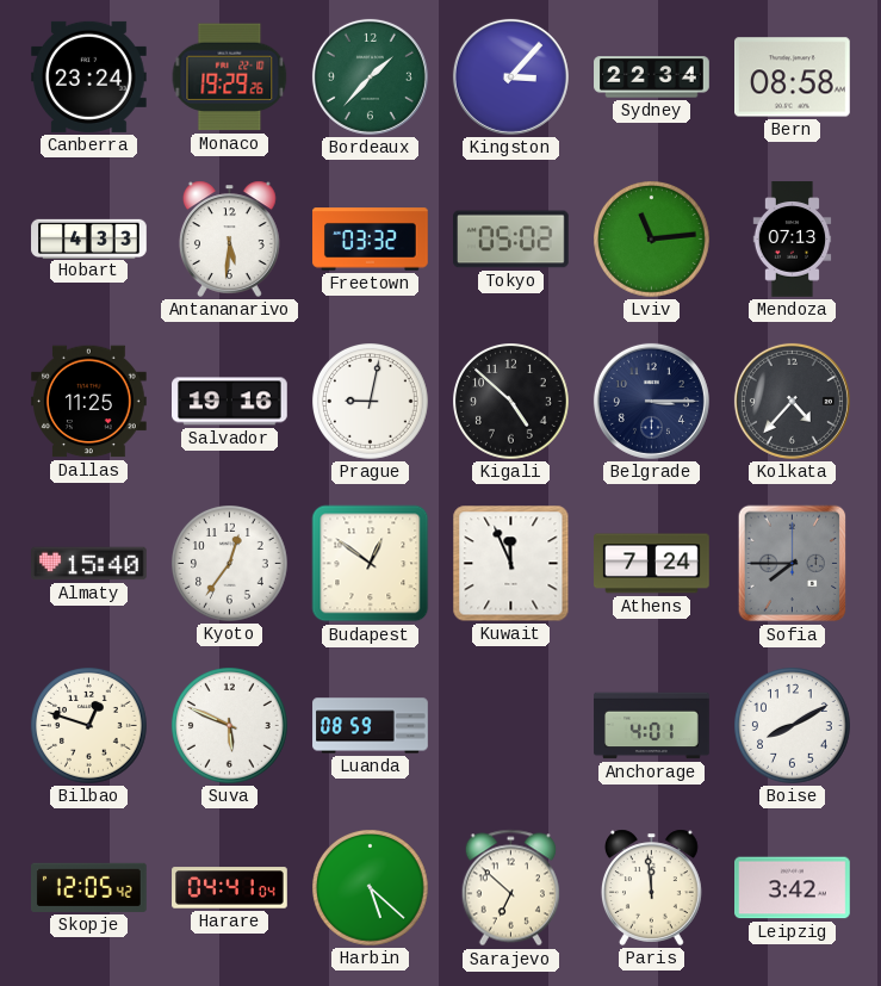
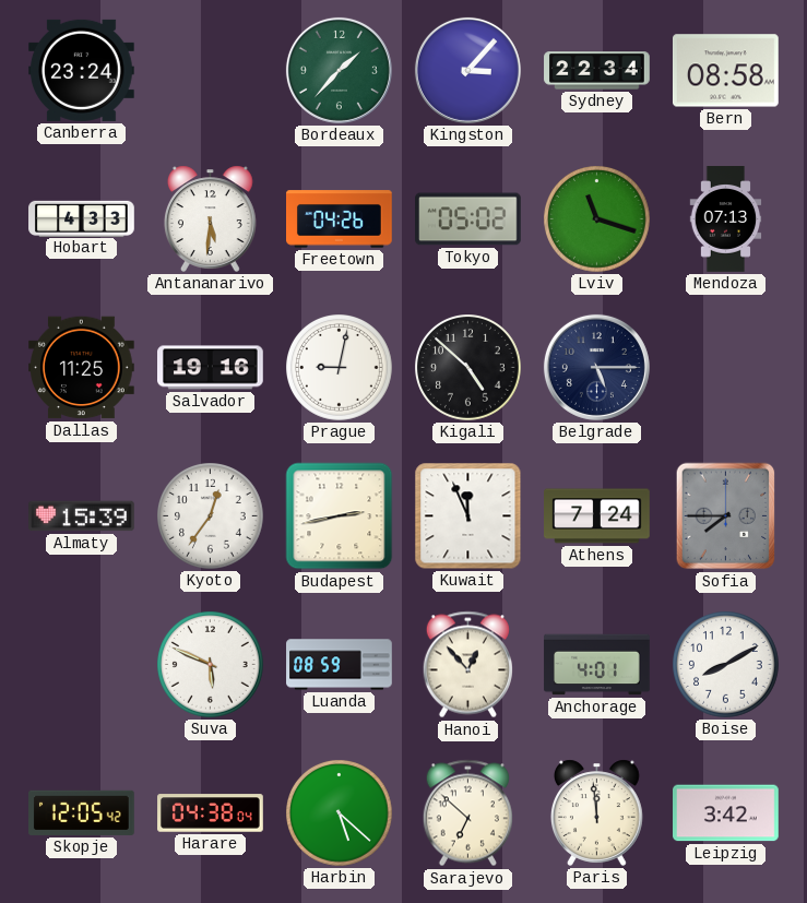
Monaco: 19:29 -> none (230, 77)
Freetown: 03:32 -> 04:26 (340, 219)
Lviv: 11:14 -> 11:18 (597, 219)
Belgrade: 3:15 -> 5:15 (596, 367)
Kolkata: 4:37 -> none (792, 401)
Almaty: 15:40 -> 15:39 (82, 516)
Budapest: 12:51 -> 2:43 (340, 516)
Bilbao: 12:48 -> none (89, 726)
Hanoi: none -> 12:53 (467, 665)
Harare: 04:41 -> 04:38 (211, 813)
